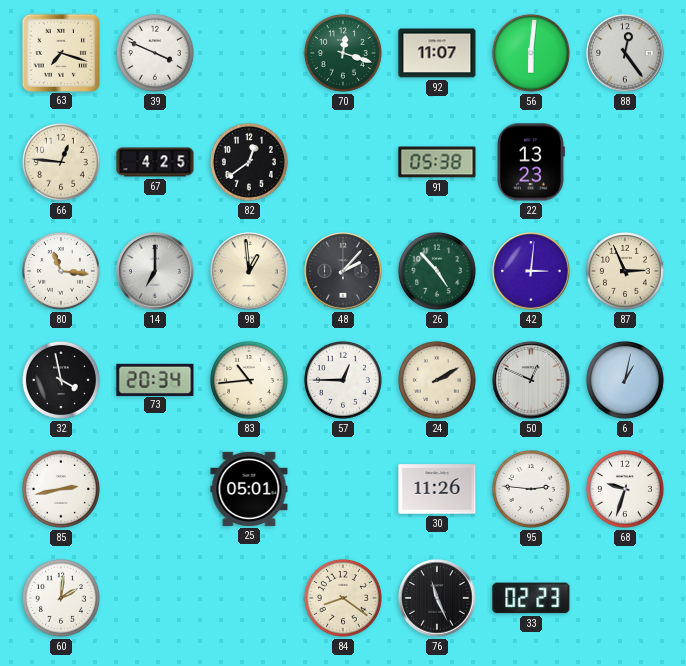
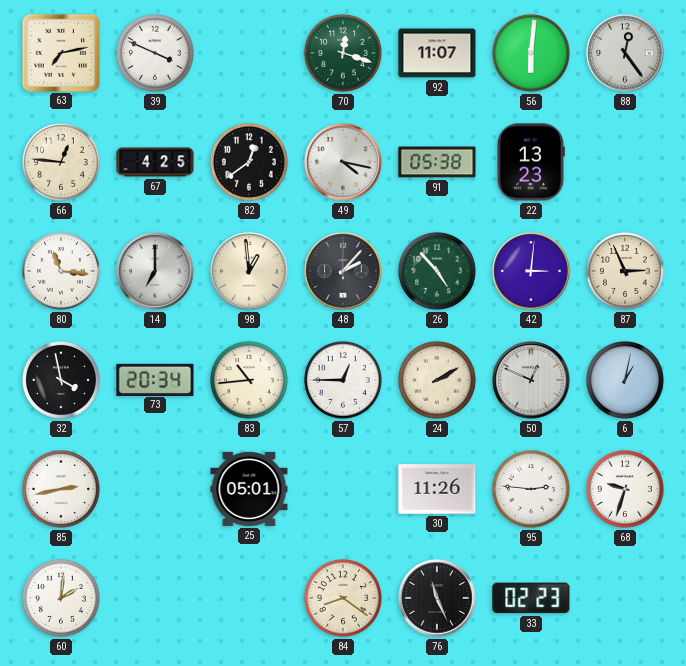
63: 7:18 -> 7:13 (60, 52)
49: none -> 4:17 (343, 162)
